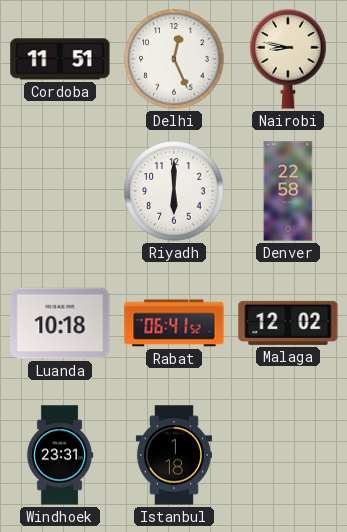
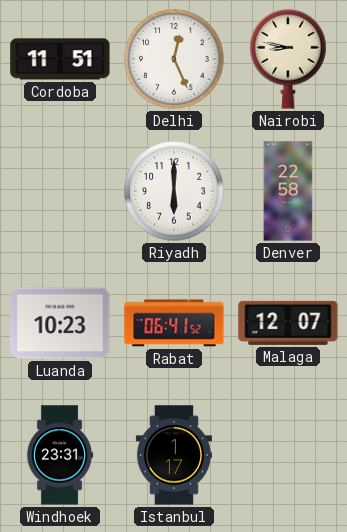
Luanda: 10:18 -> 10:23 (60, 323)
Malaga: 12:02 -> 12:07 (288, 323)
Istanbul: 1:18 -> 1:17 (174, 455)
